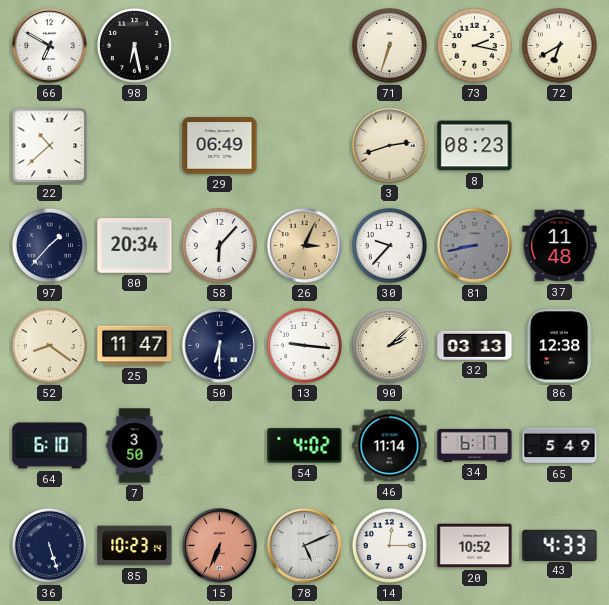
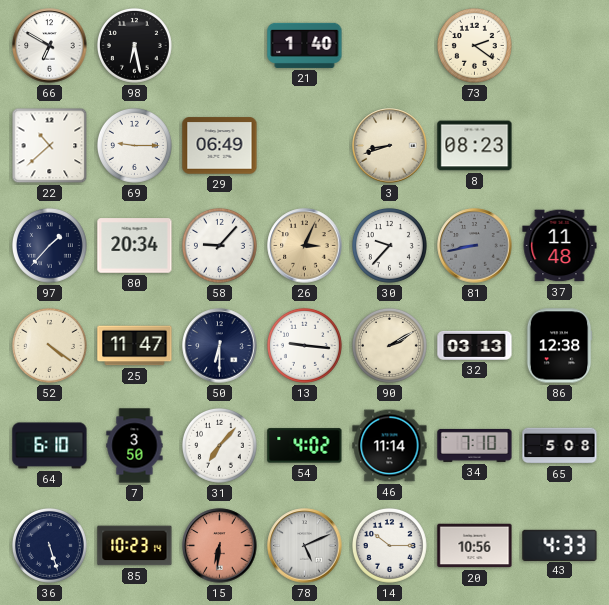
21: none -> 1:40 (305, 45)
71: 6:33 -> none (389, 45)
73: 2:17 -> 2:21 (474, 45)
72: 6:40 -> none (559, 45)
69: none -> 9:15 (134, 145)
3: 2:42 -> 8:42 (390, 146)
58: 6:07 -> 9:07 (219, 245)
52: 8:21 -> 4:21 (49, 345)
90: 2:08 -> 2:10 (389, 345)
31: none -> 7:07 (219, 445)
34: 6:17 -> 7:10 (475, 445)
65: 5:49 -> 5:08 (560, 446)
15: 6:34 -> 6:31 (220, 546)
14: 12:15 -> 10:15 (389, 545)
20: 10:52 -> 10:56 (475, 546)
